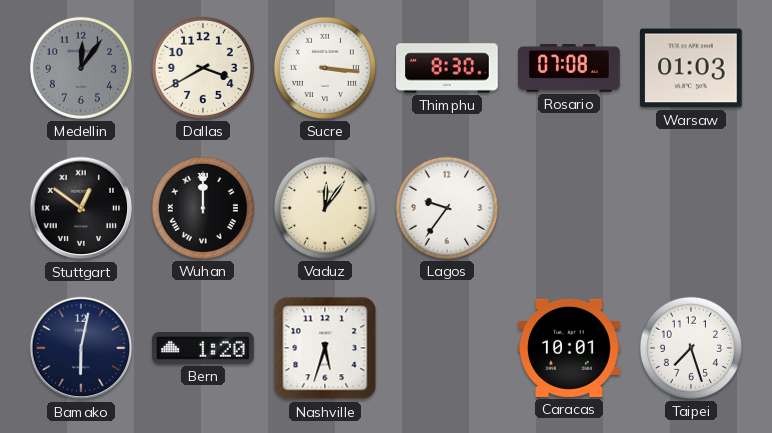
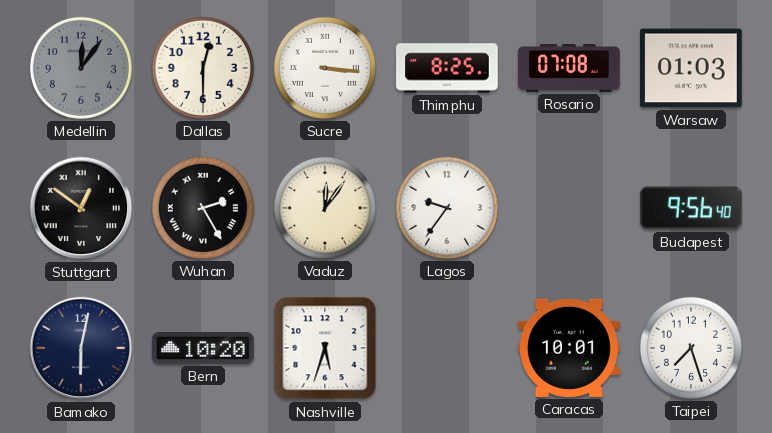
Dallas: 3:40 -> 12:30 (203, 68)
Thimphu: 8:30 -> 8:25 (447, 68)
Wuhan: 12:00 -> 2:25 (203, 208)
Budapest: none -> 9:56 (692, 208)
Bern: 1:20 -> 10:20 (203, 349)
